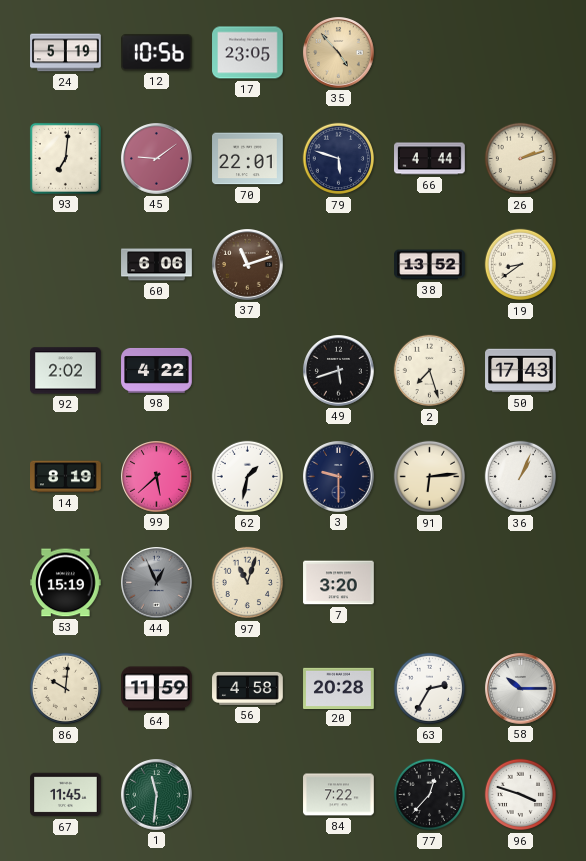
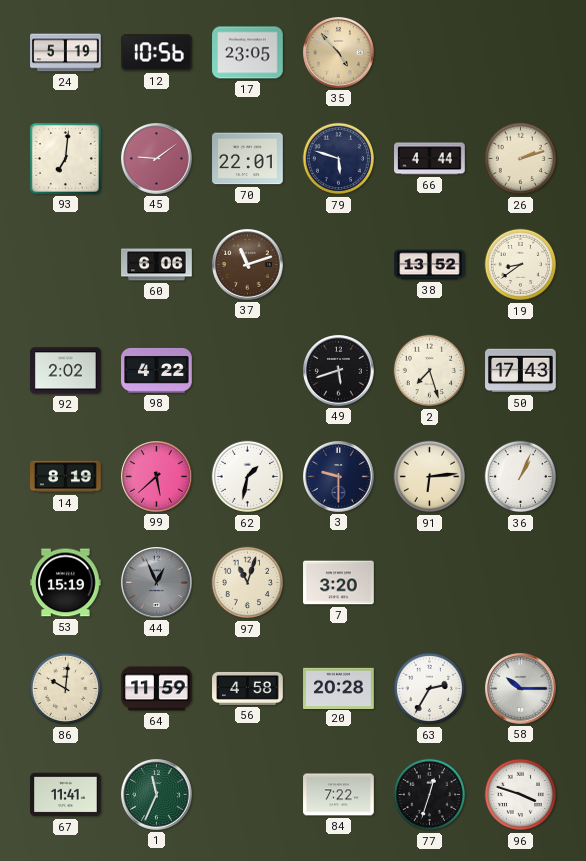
67: 11:45 -> 11:41 (66, 795)
1: 11:31 -> 11:34 (157, 795)
77: 12:37 -> 12:33 (430, 795)
